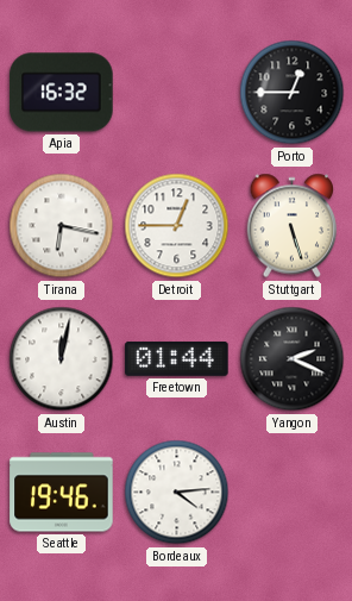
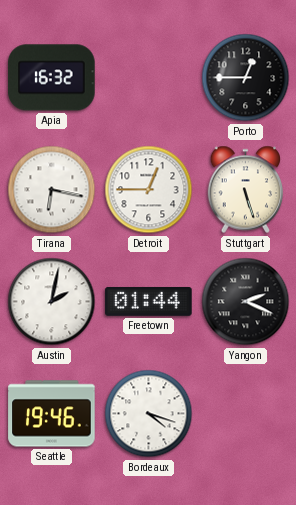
Austin: 12:02 -> 2:02 (52, 302)
Bordeaux: 4:14 -> 4:18 (149, 414)
